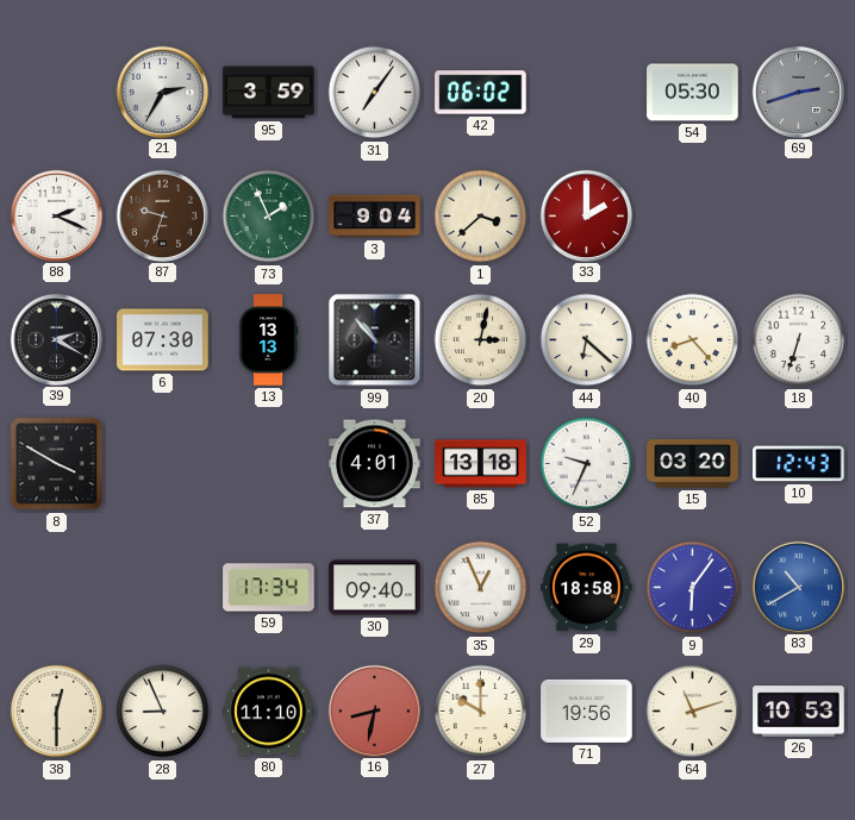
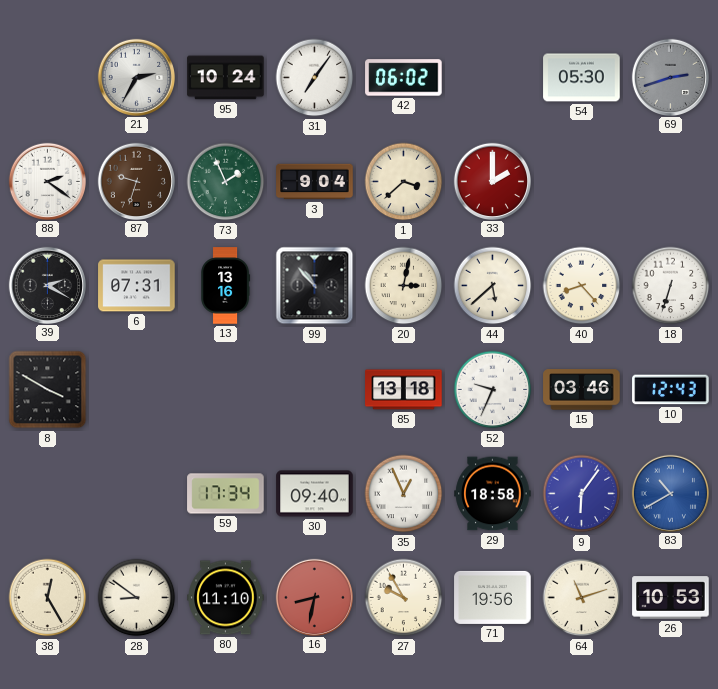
95: 3:59 -> 10:24 (226, 78)
88: 2:19 -> 2:21 (47, 181)
6: 07:30 -> 07:31 (137, 286)
13: 13:13 -> 13:16 (226, 286)
44: 6:22 -> 5:38 (493, 286)
37: 4:01 -> none (375, 464)
15: 03:20 -> 03:46 (582, 390)
38: 12:30 -> 12:25 (48, 598)
28: 8:56 -> 8:51 (137, 598)
27: 10:00 -> 9:55 (404, 598)
